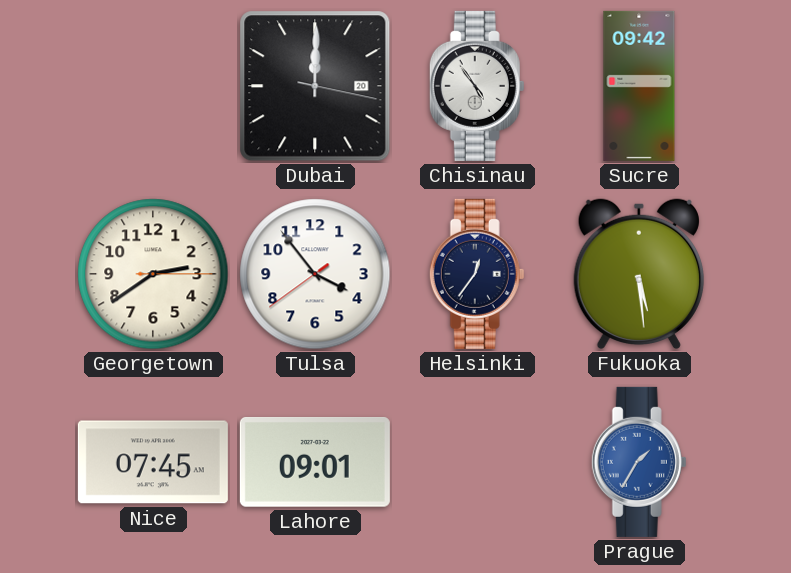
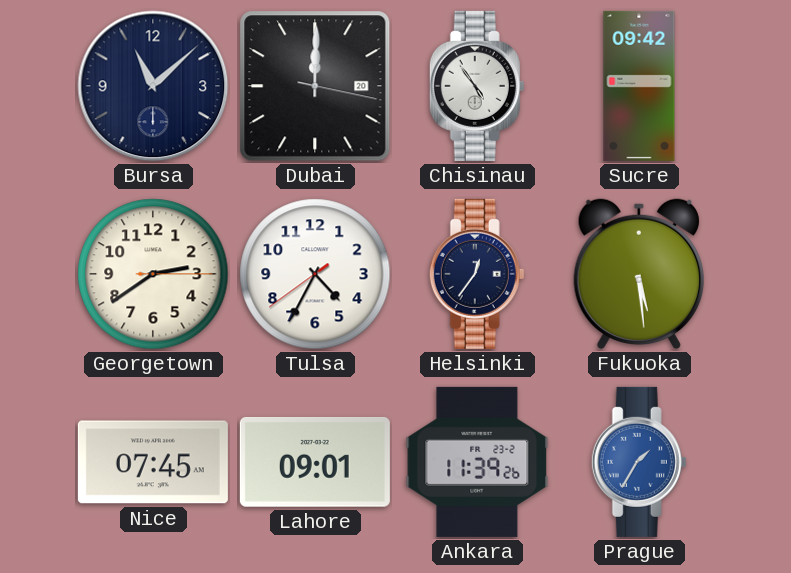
Bursa: none -> 11:08 (153, 86)
Tulsa: 3:53 -> 4:34 (315, 274)
Ankara: none -> 11:39 (477, 462)
